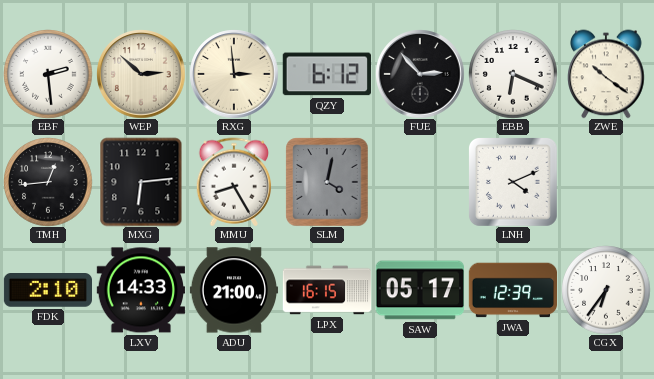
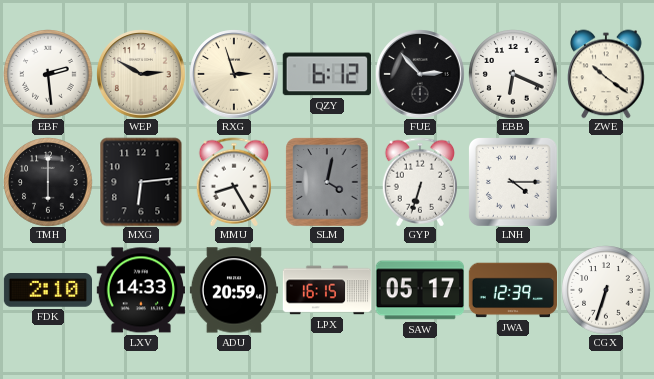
WEP: 2:52 -> 2:50 (141, 74)
RXG: 2:59 -> 2:57 (234, 74)
TMH: 12:44 -> 6:00 (48, 182)
GYP: none -> 6:33 (419, 182)
LNH: 4:11 -> 4:15 (513, 182)
ADU: 21:00 -> 20:59 (234, 290)
CGX: 6:36 -> 6:33 (606, 290)
